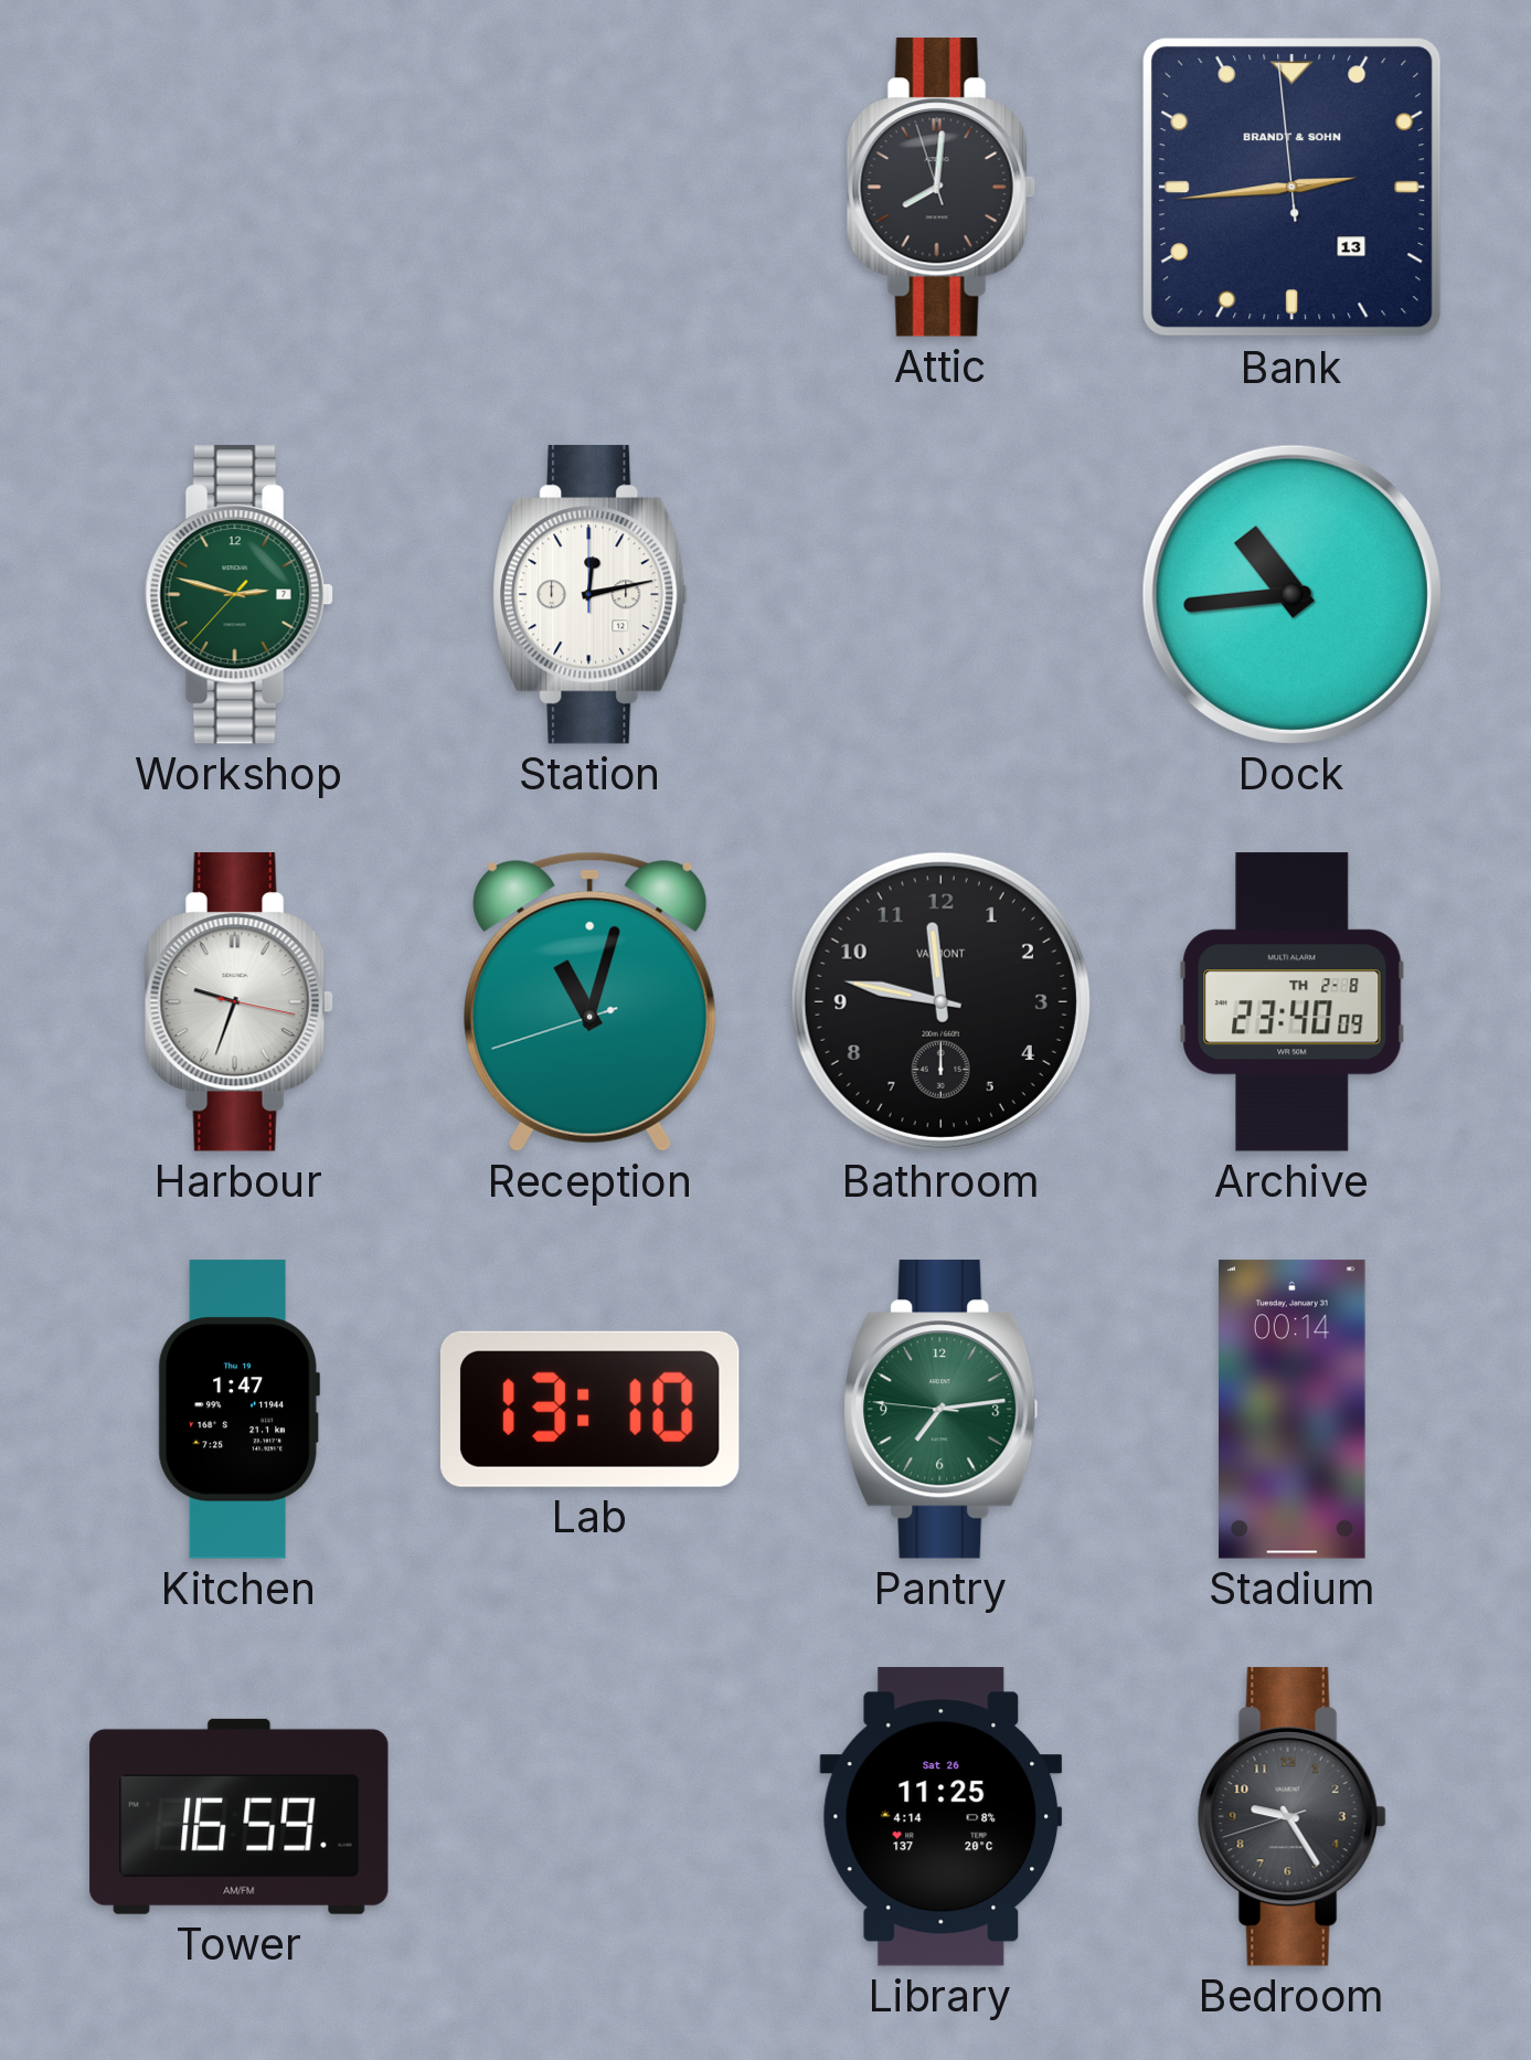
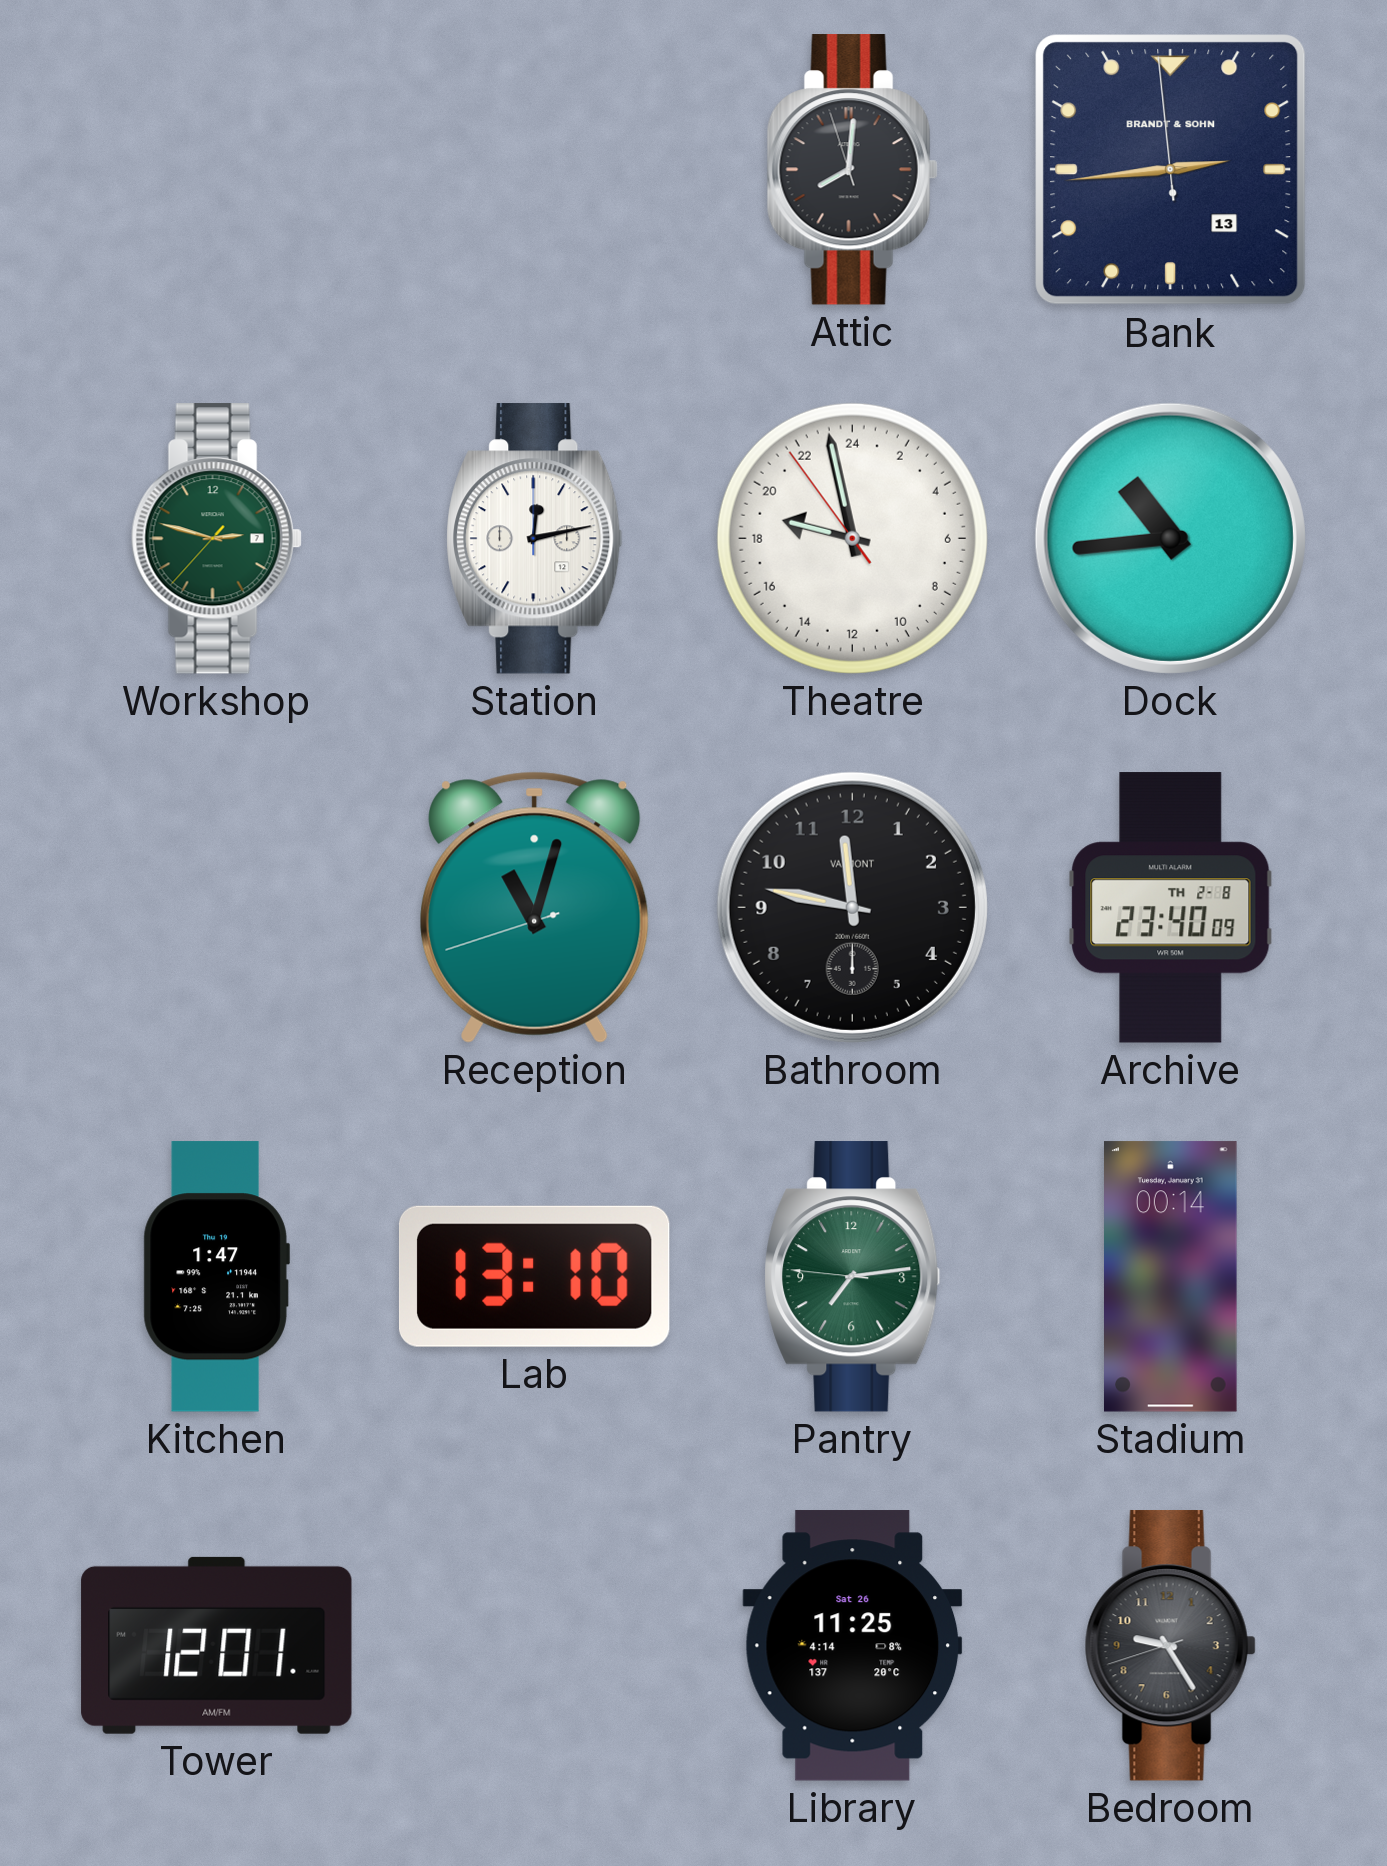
Theatre: none -> 18:57 (852, 538)
Harbour: 9:33 -> none (238, 1002)
Tower: 16:59 -> 12:01 (217, 1645)
